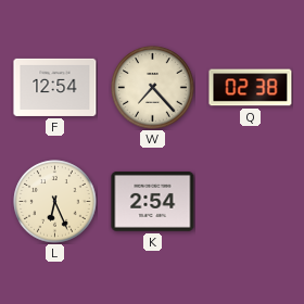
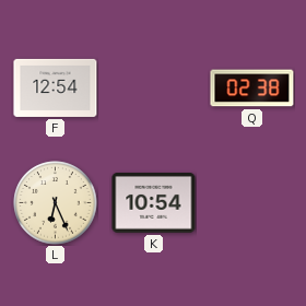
W: 7:23 -> none (153, 88)
K: 2:54 -> 10:54 (154, 203)
